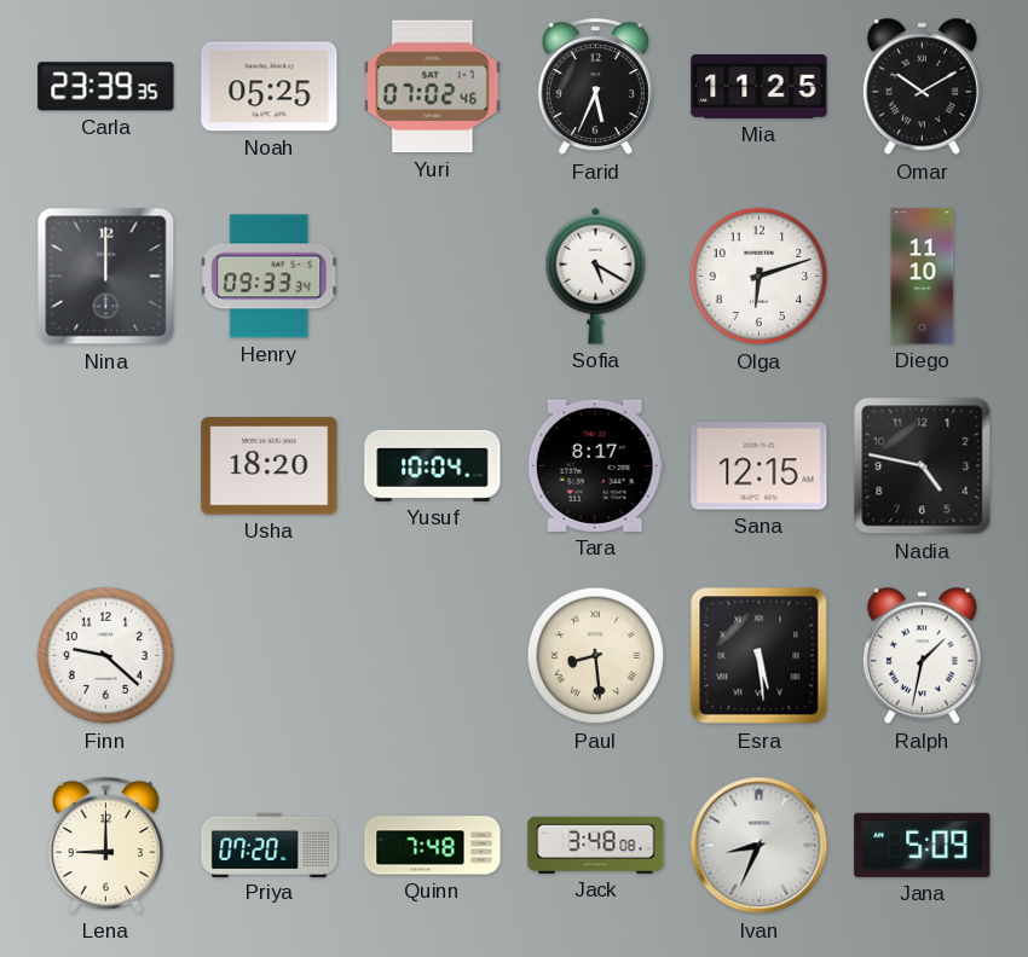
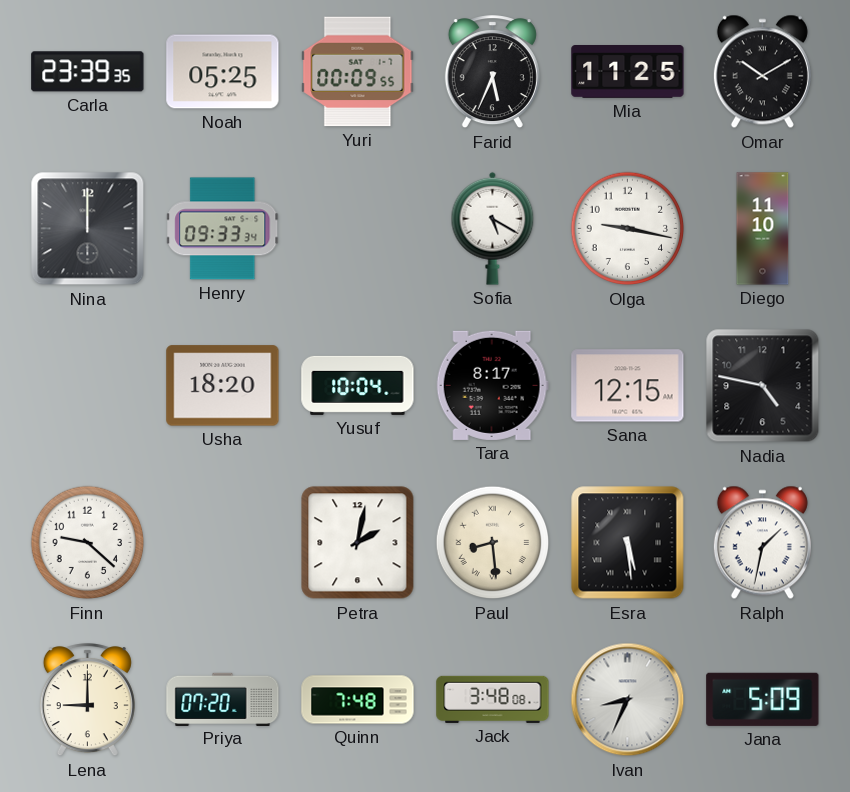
Yuri: 07:02 -> 00:09 (358, 72)
Olga: 6:12 -> 9:17 (628, 229)
Petra: none -> 2:02 (358, 543)
